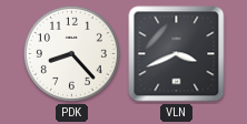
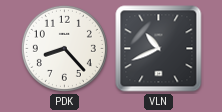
VLN: 3:41 -> 10:41 (159, 49)
